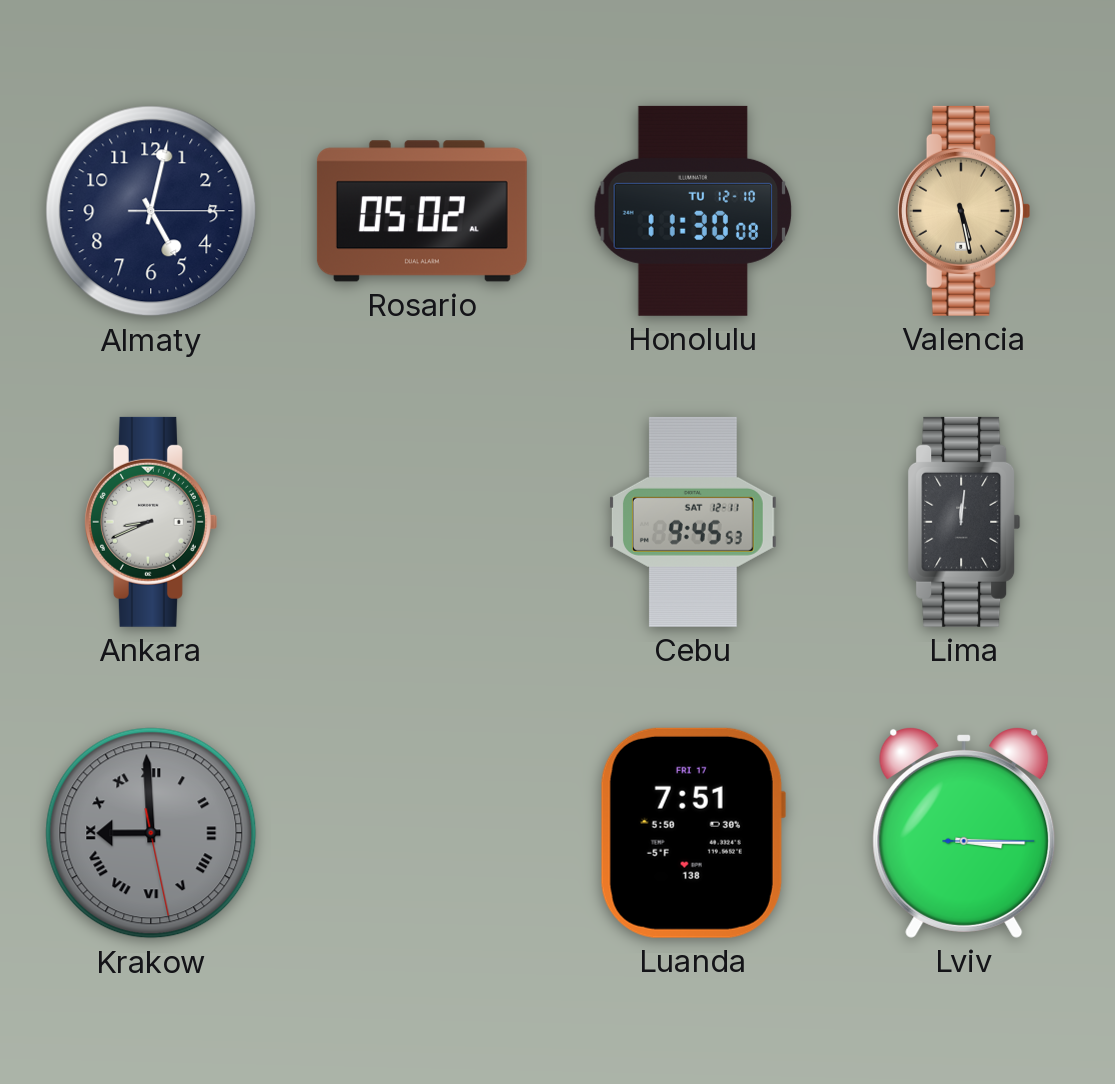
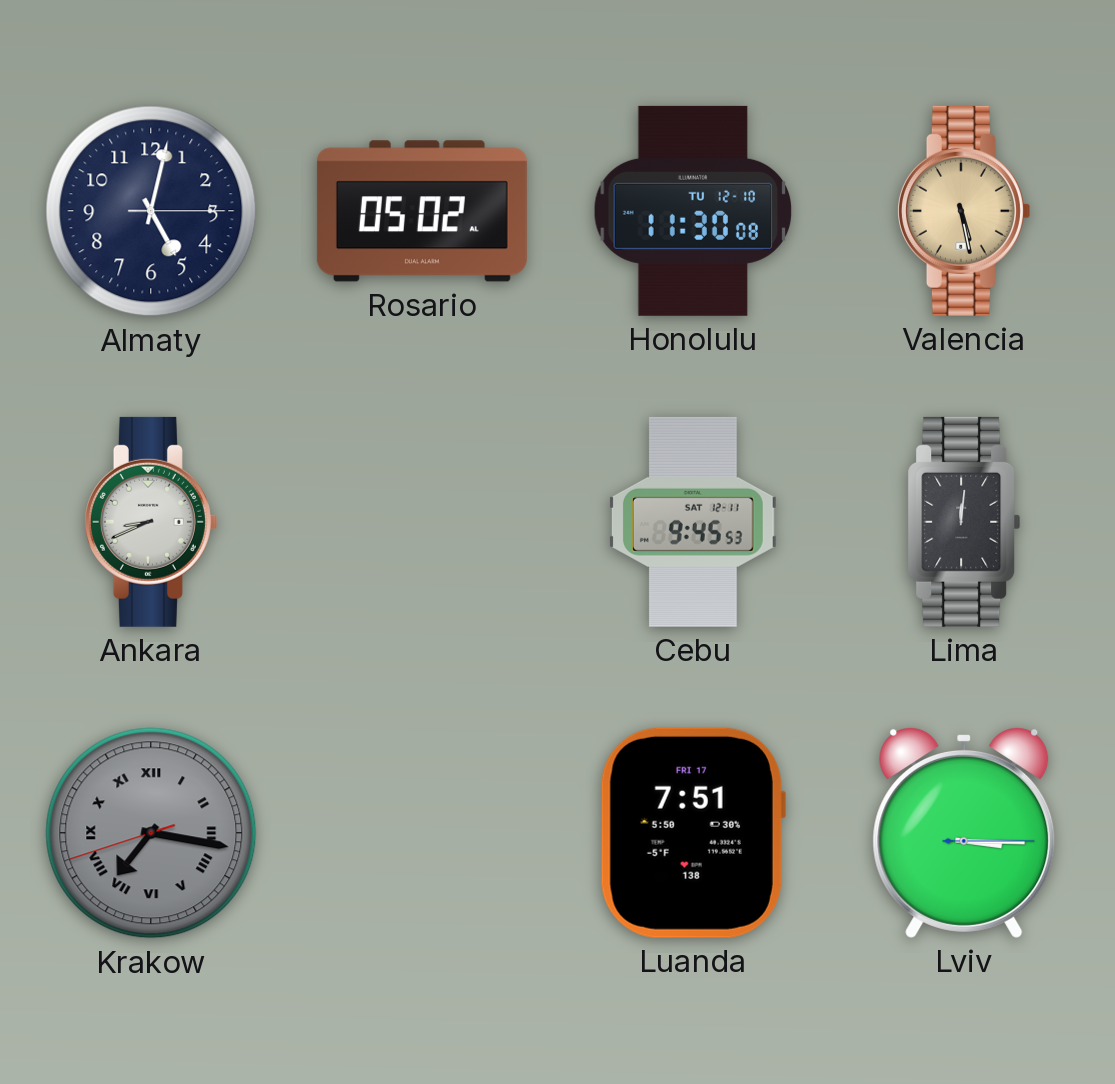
Krakow: 8:59 -> 7:16 (151, 833)
